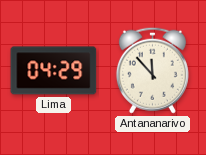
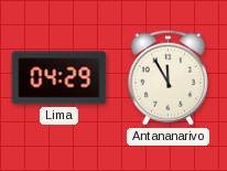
Antananarivo: 11:53 -> 11:55 (167, 77)
